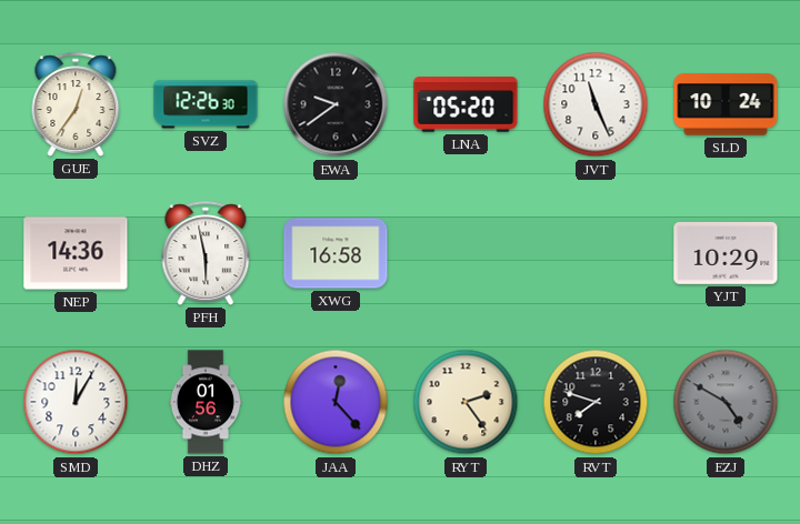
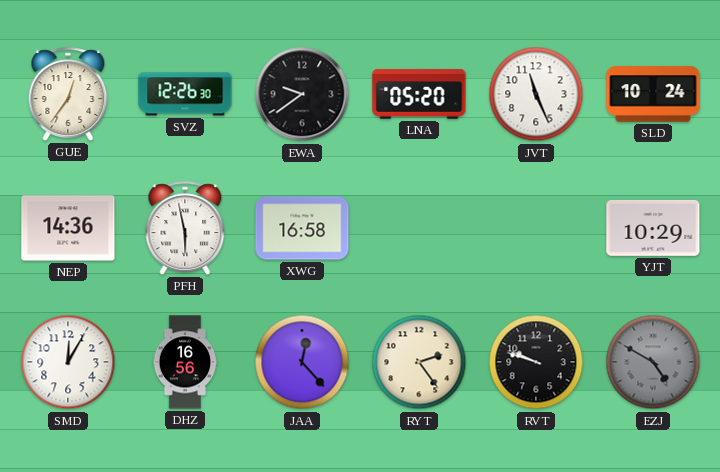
DHZ: 01:56 -> 16:56 (185, 362)
RVT: 7:48 -> 9:48 (536, 362)
